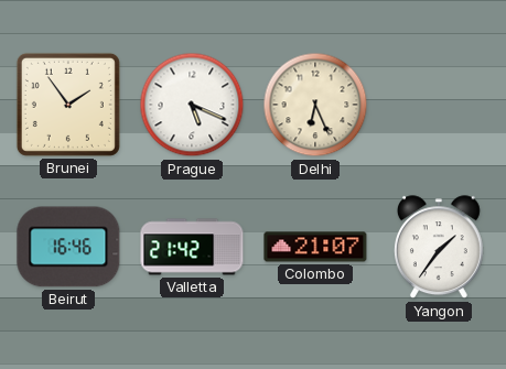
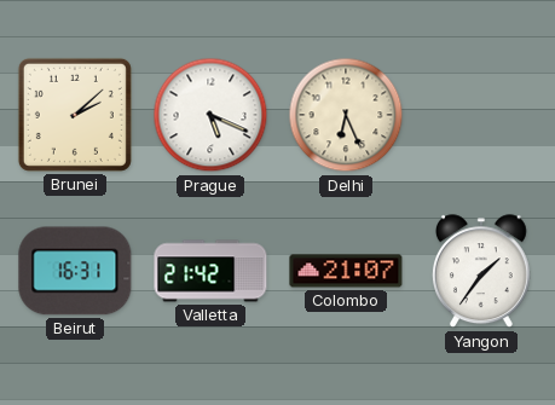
Brunei: 1:54 -> 2:08 (75, 115)
Beirut: 16:46 -> 16:31 (75, 271)
